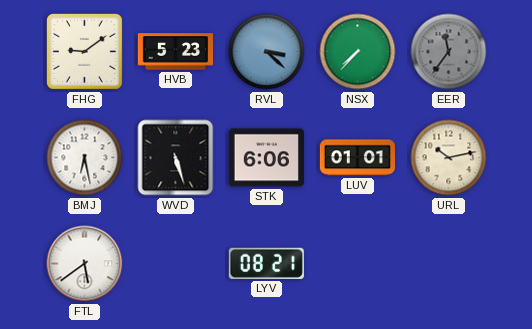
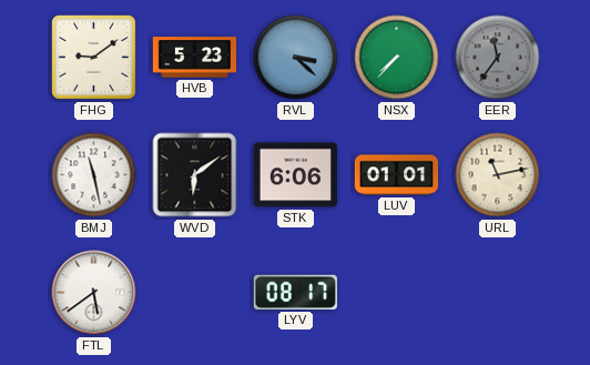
BMJ: 6:28 -> 11:28 (94, 175)
WVD: 5:27 -> 6:09 (195, 175)
URL: 10:13 -> 11:13 (498, 175)
LYV: 08:21 -> 08:17 (295, 292)
